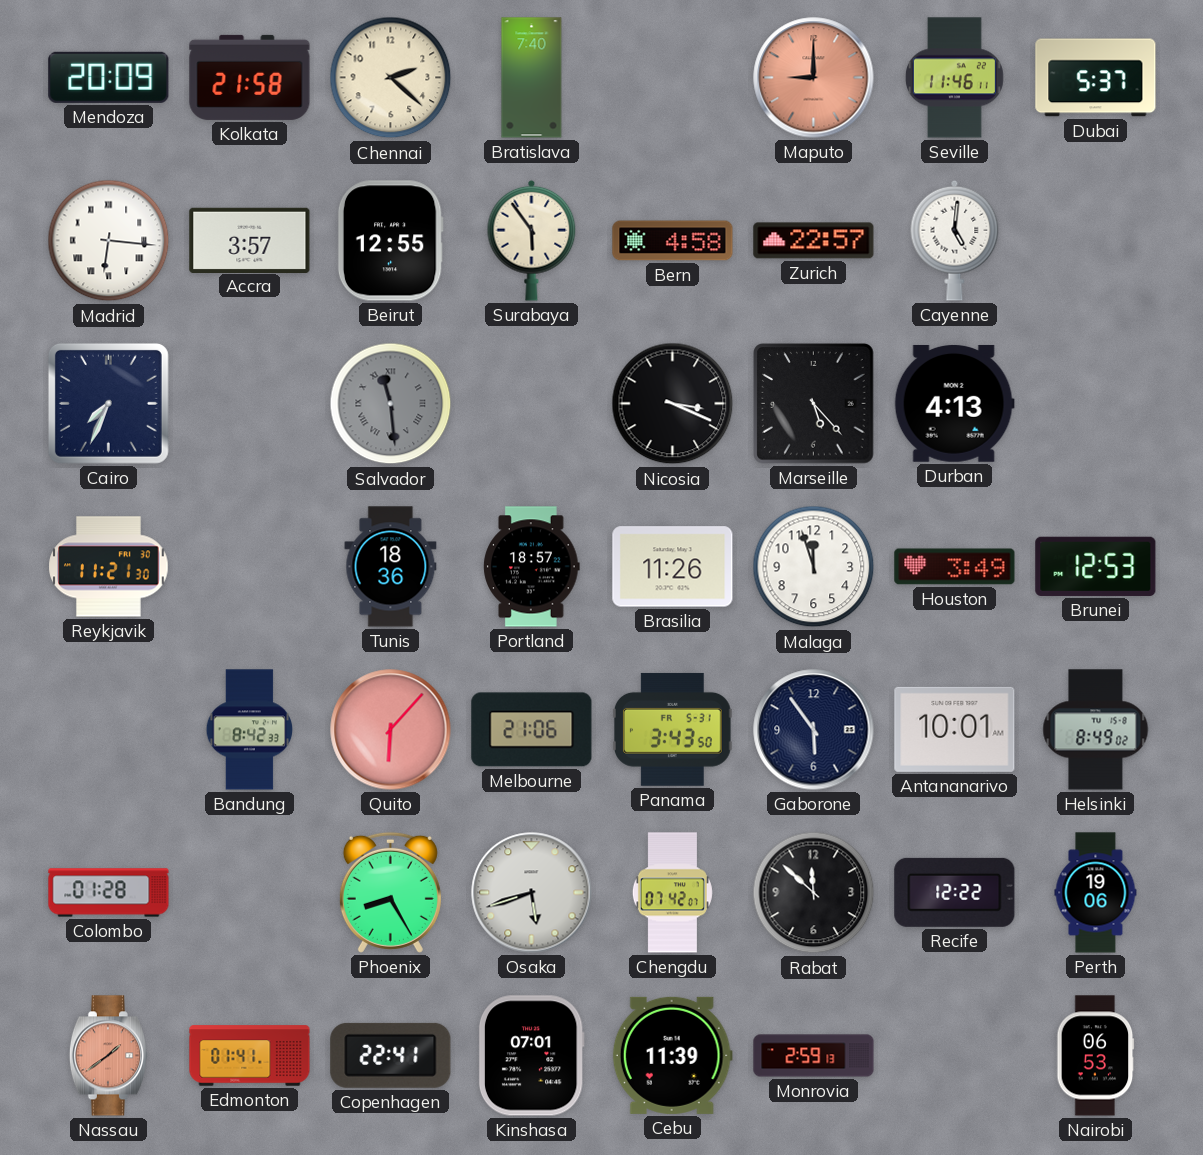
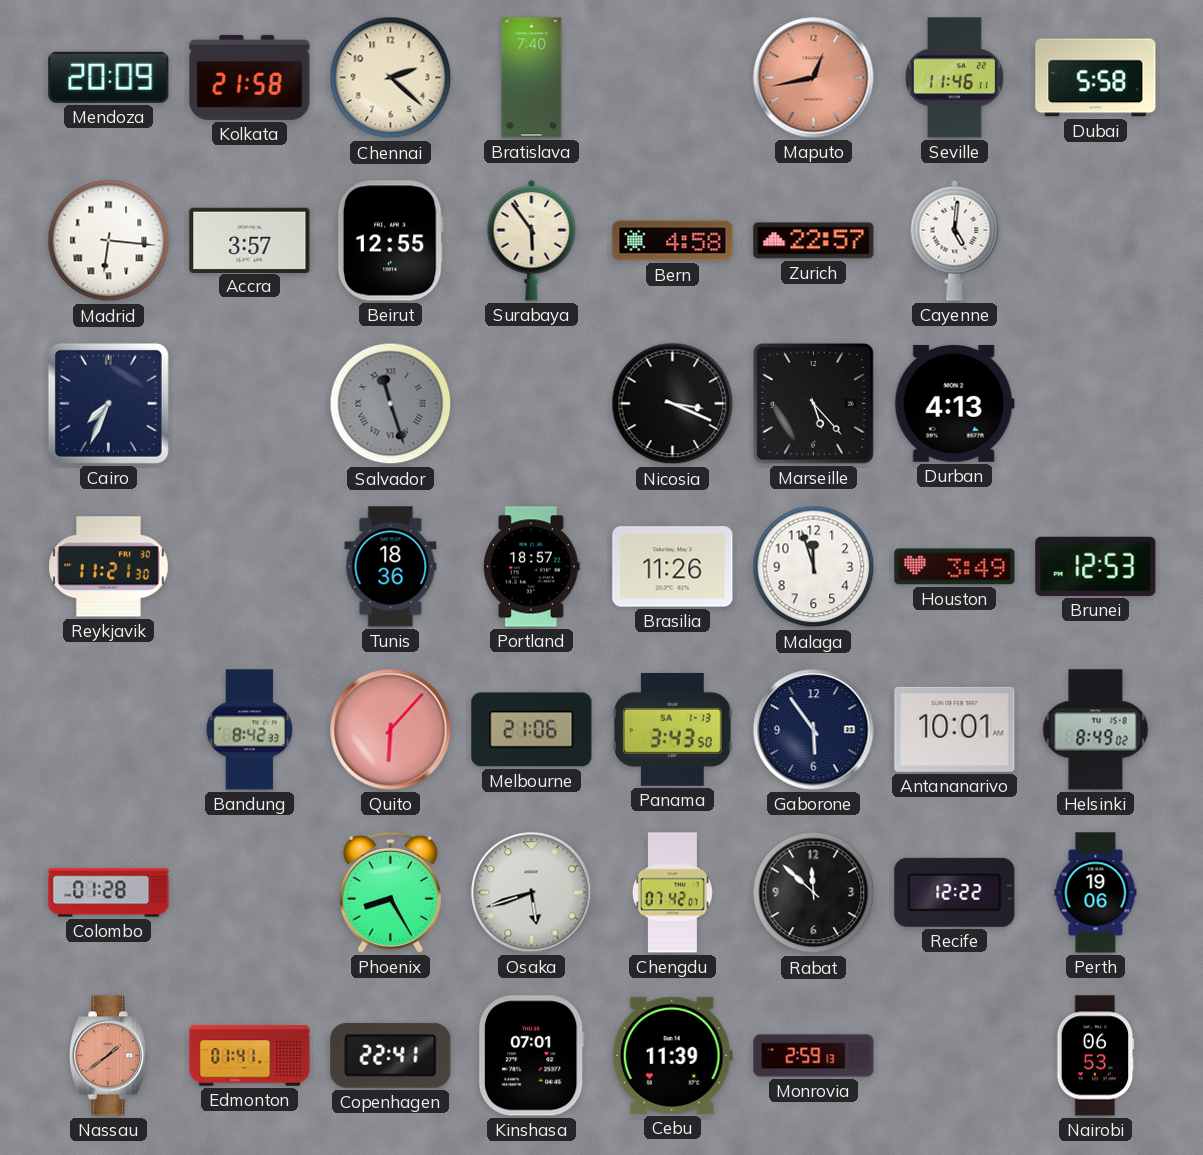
Maputo: 9:00 -> 12:43 (814, 78)
Dubai: 5:37 -> 5:58 (1096, 78)
Salvador: 11:29 -> 11:27 (391, 404)
Panama date: FR 5-31 -> SA 1-13 (672, 729)
